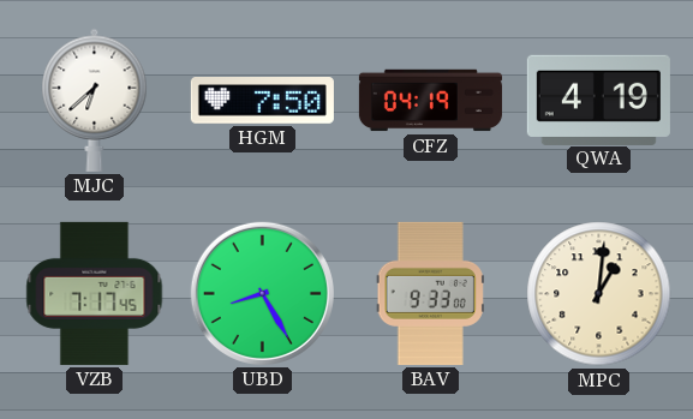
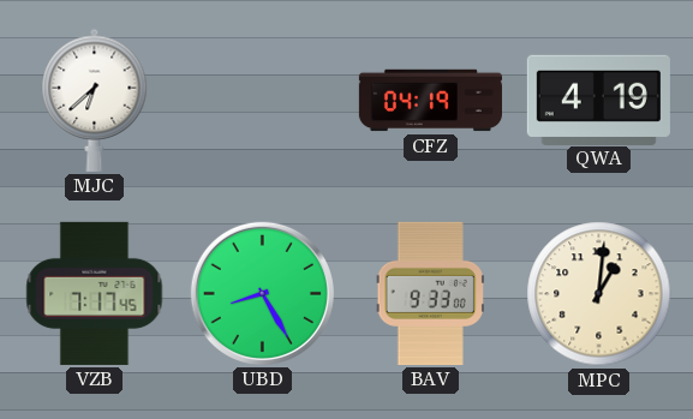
HGM: 7:50 -> none (262, 101)
